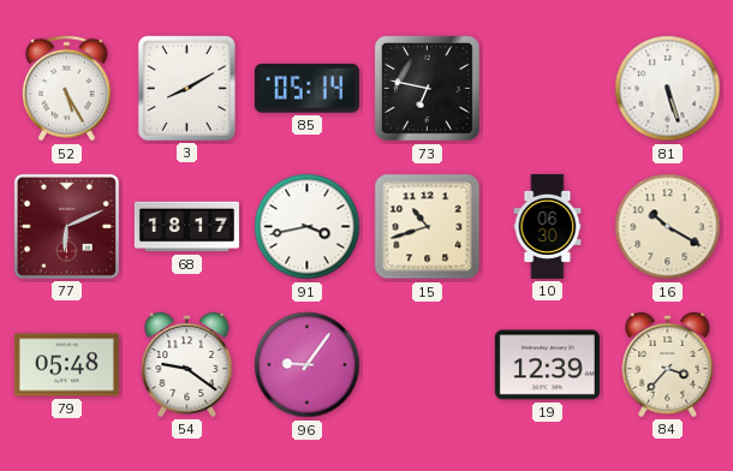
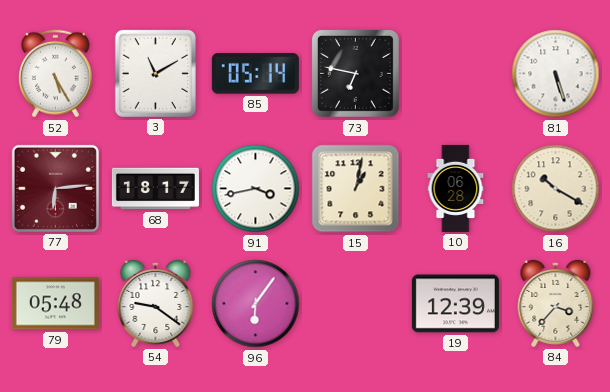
3: 8:10 -> 11:10 (155, 73)
77: 6:11 -> 6:14 (55, 188)
15: 10:42 -> 1:02 (356, 189)
10: 06:30 -> 06:28 (456, 188)
96: 9:06 -> 6:06 (256, 304)
